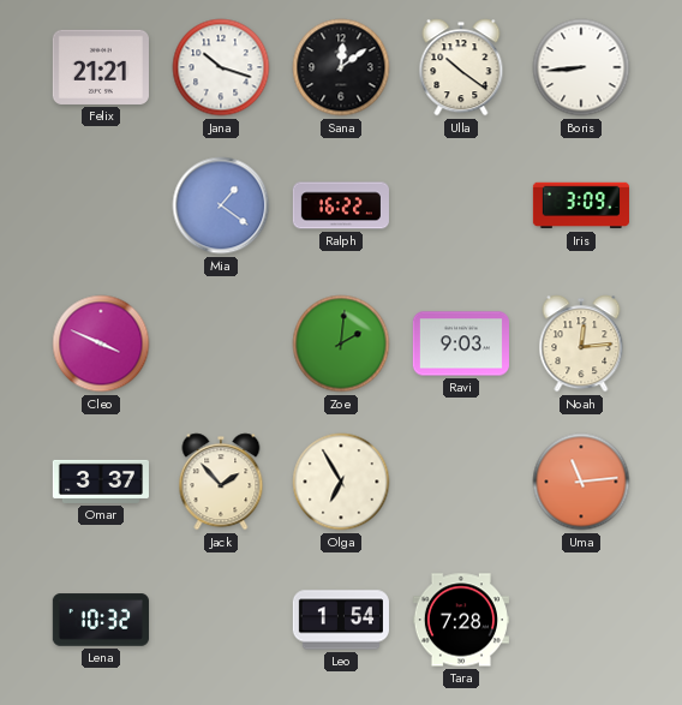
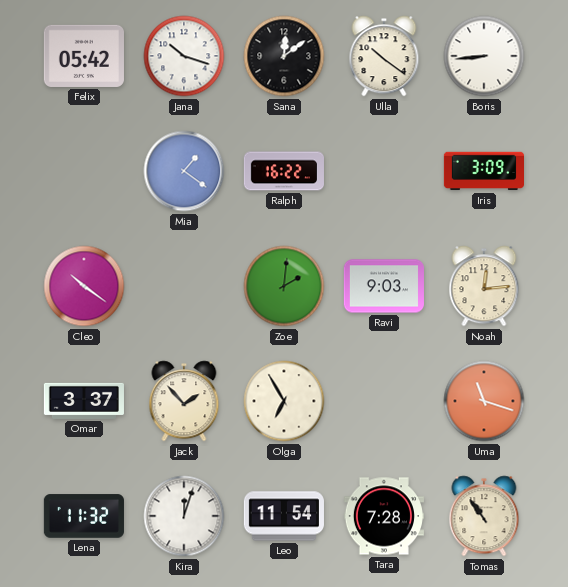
Felix: 21:21 -> 05:42 (84, 56)
Cleo: 3:49 -> 10:21 (84, 286)
Uma: 11:14 -> 11:18 (484, 401)
Lena: 10:32 -> 11:32 (84, 516)
Kira: none -> 12:03 (184, 516)
Leo: 1:54 -> 11:54 (284, 516)
Tomas: none -> 10:54 (484, 516)
